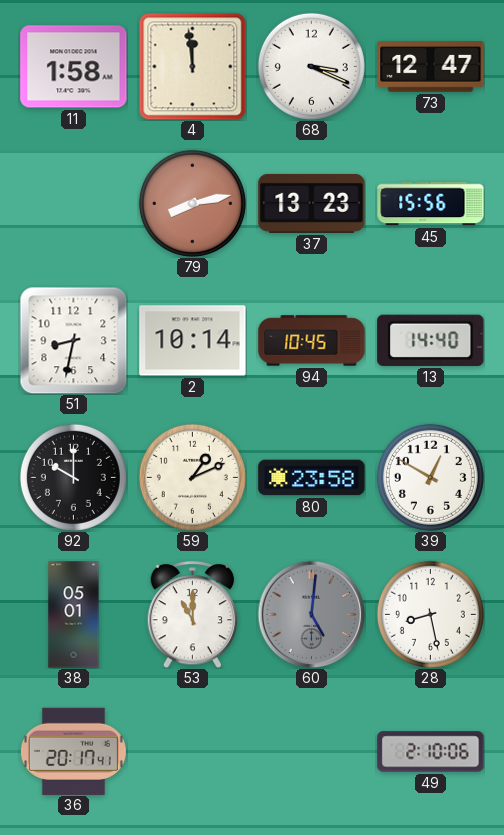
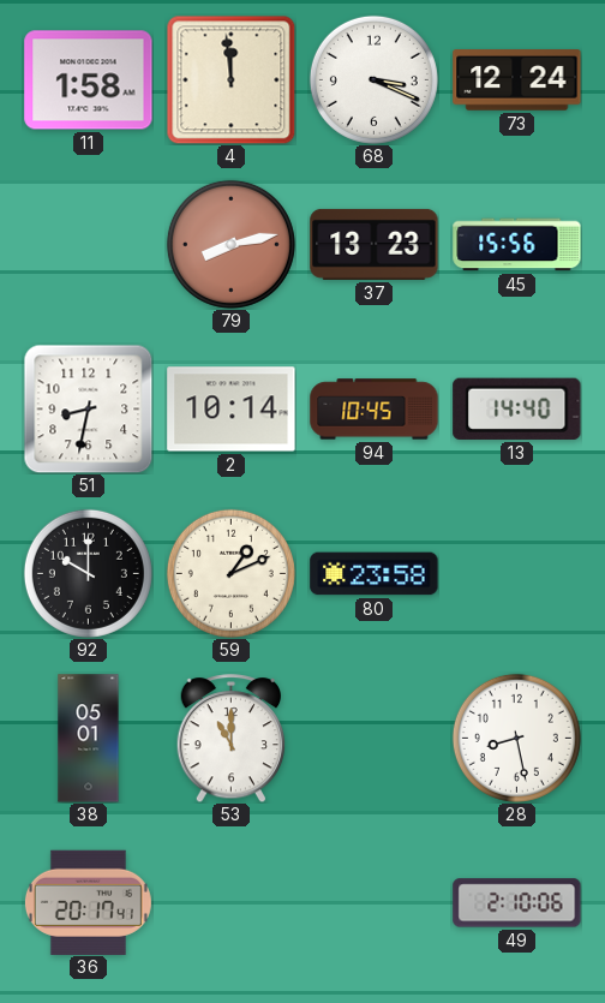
73: 12:47 -> 12:24 (517, 80)
39: 12:50 -> none (430, 477)
60: 5:01 -> none (311, 614)
